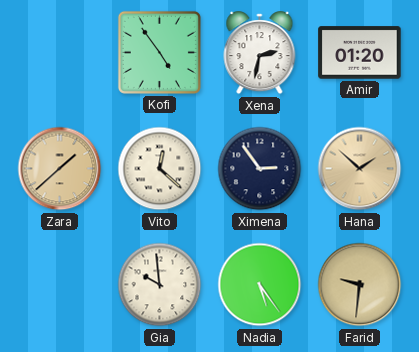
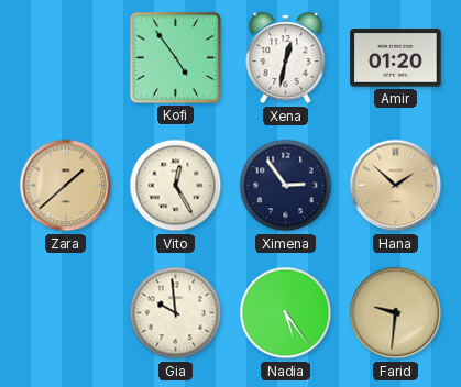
Xena: 2:32 -> 12:32 (286, 58)
Vito: 12:22 -> 12:25 (176, 186)
